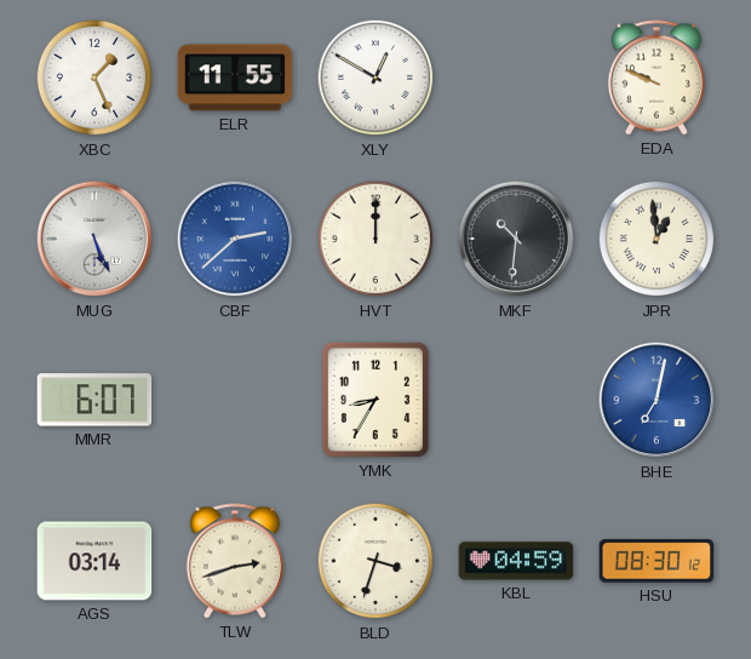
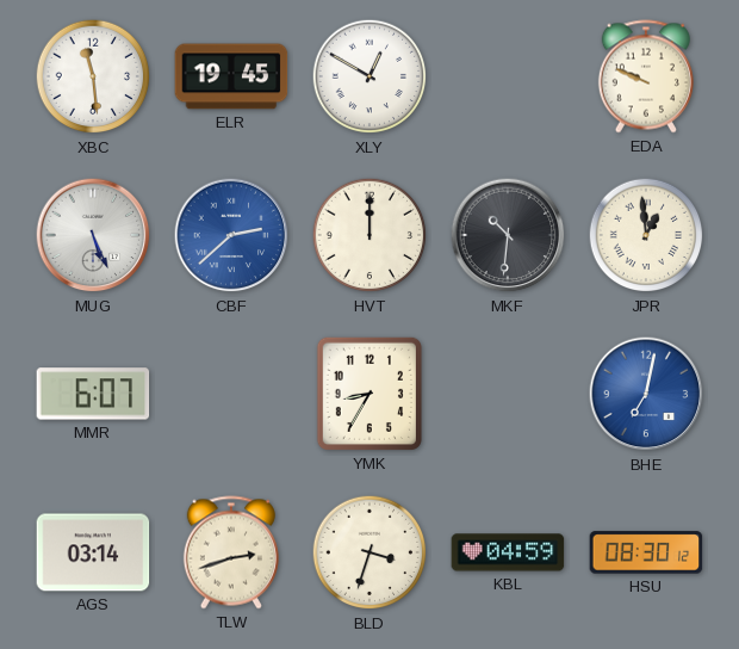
XBC: 1:26 -> 11:29 (93, 76)
ELR: 11:55 -> 19:45 (231, 76)
